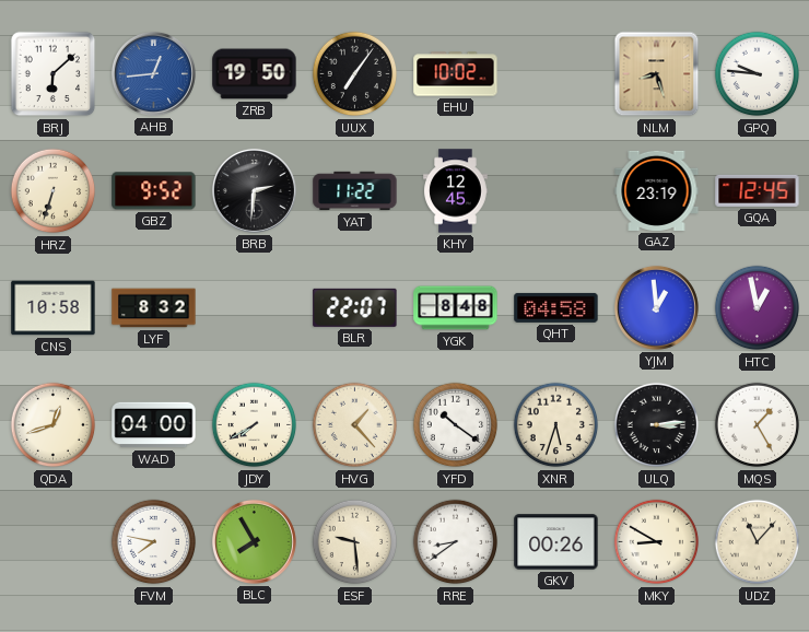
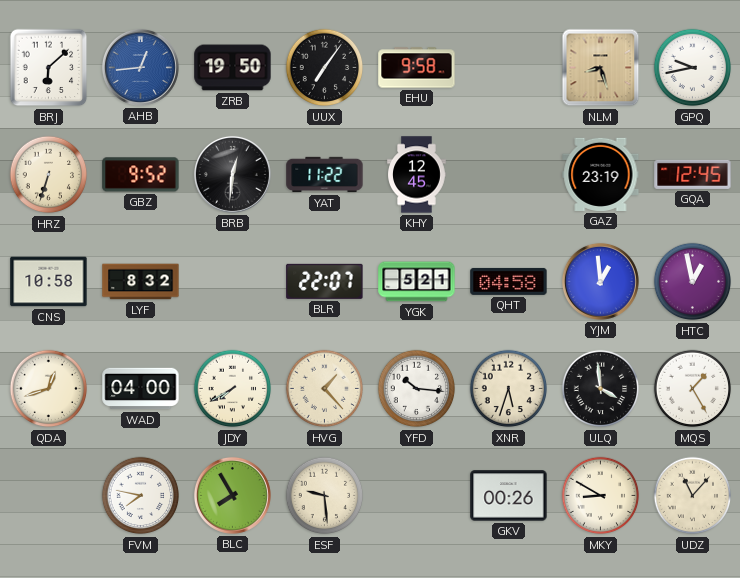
EHU: 10:02 -> 9:58 (417, 68)
GPQ: 9:46 -> 9:43 (693, 68)
BRB: 2:31 -> 12:31 (232, 174)
YGK: 8:48 -> 5:21 (417, 282)
YFD: 10:21 -> 10:16 (417, 389)
ULQ: 3:14 -> 3:59 (601, 389)
RRE: 8:39 -> none (456, 542)
